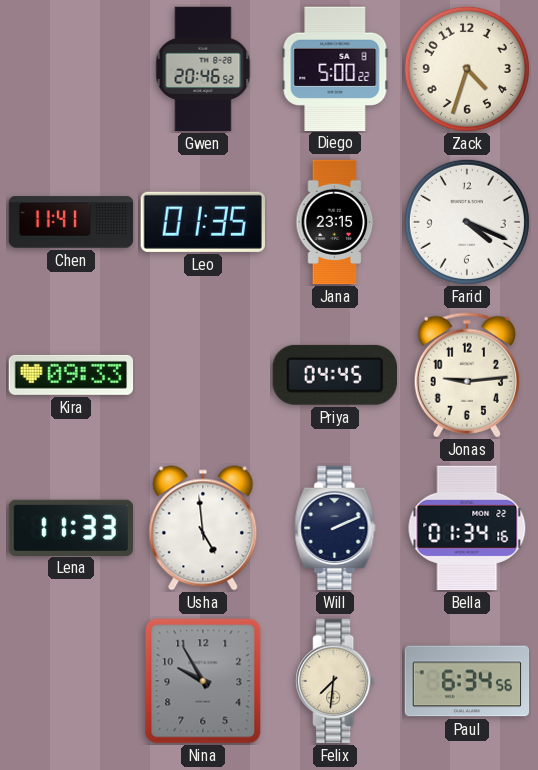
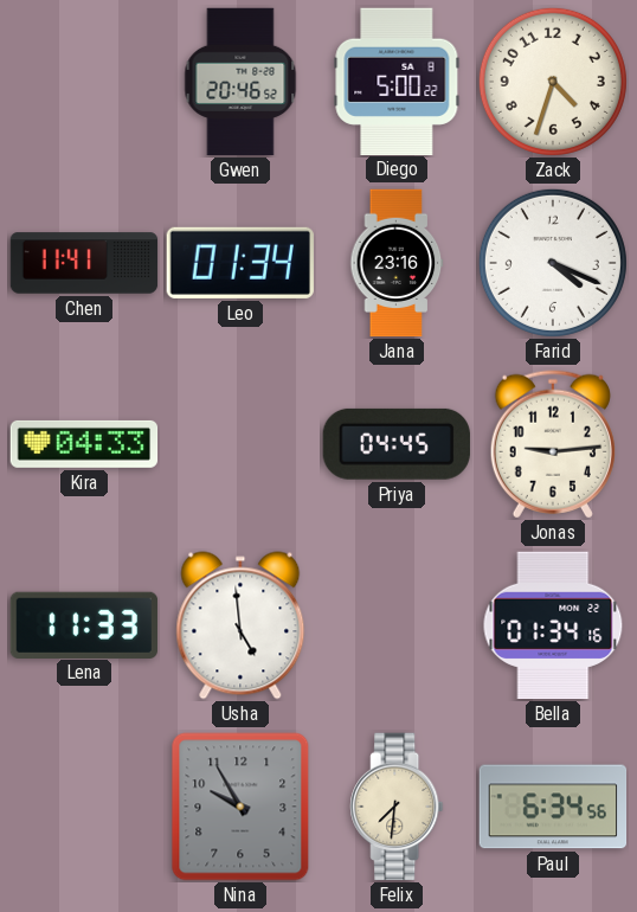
Leo: 01:35 -> 01:34 (240, 263)
Jana: 23:15 -> 23:16 (397, 263)
Kira: 09:33 -> 04:33 (84, 444)
Will: 2:11 -> none (335, 528)
